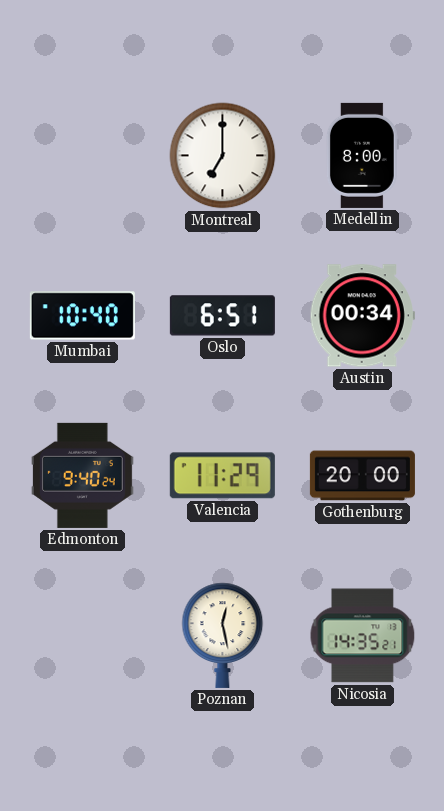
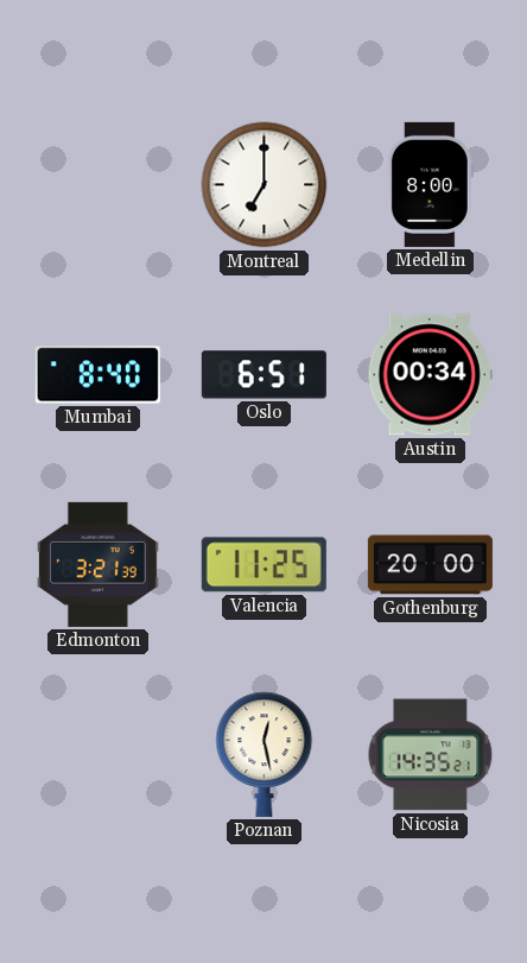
Mumbai: 10:40 -> 8:40 (97, 375)
Edmonton: 9:40 -> 3:21 (97, 564)
Valencia: 11:29 -> 11:25 (263, 565)
